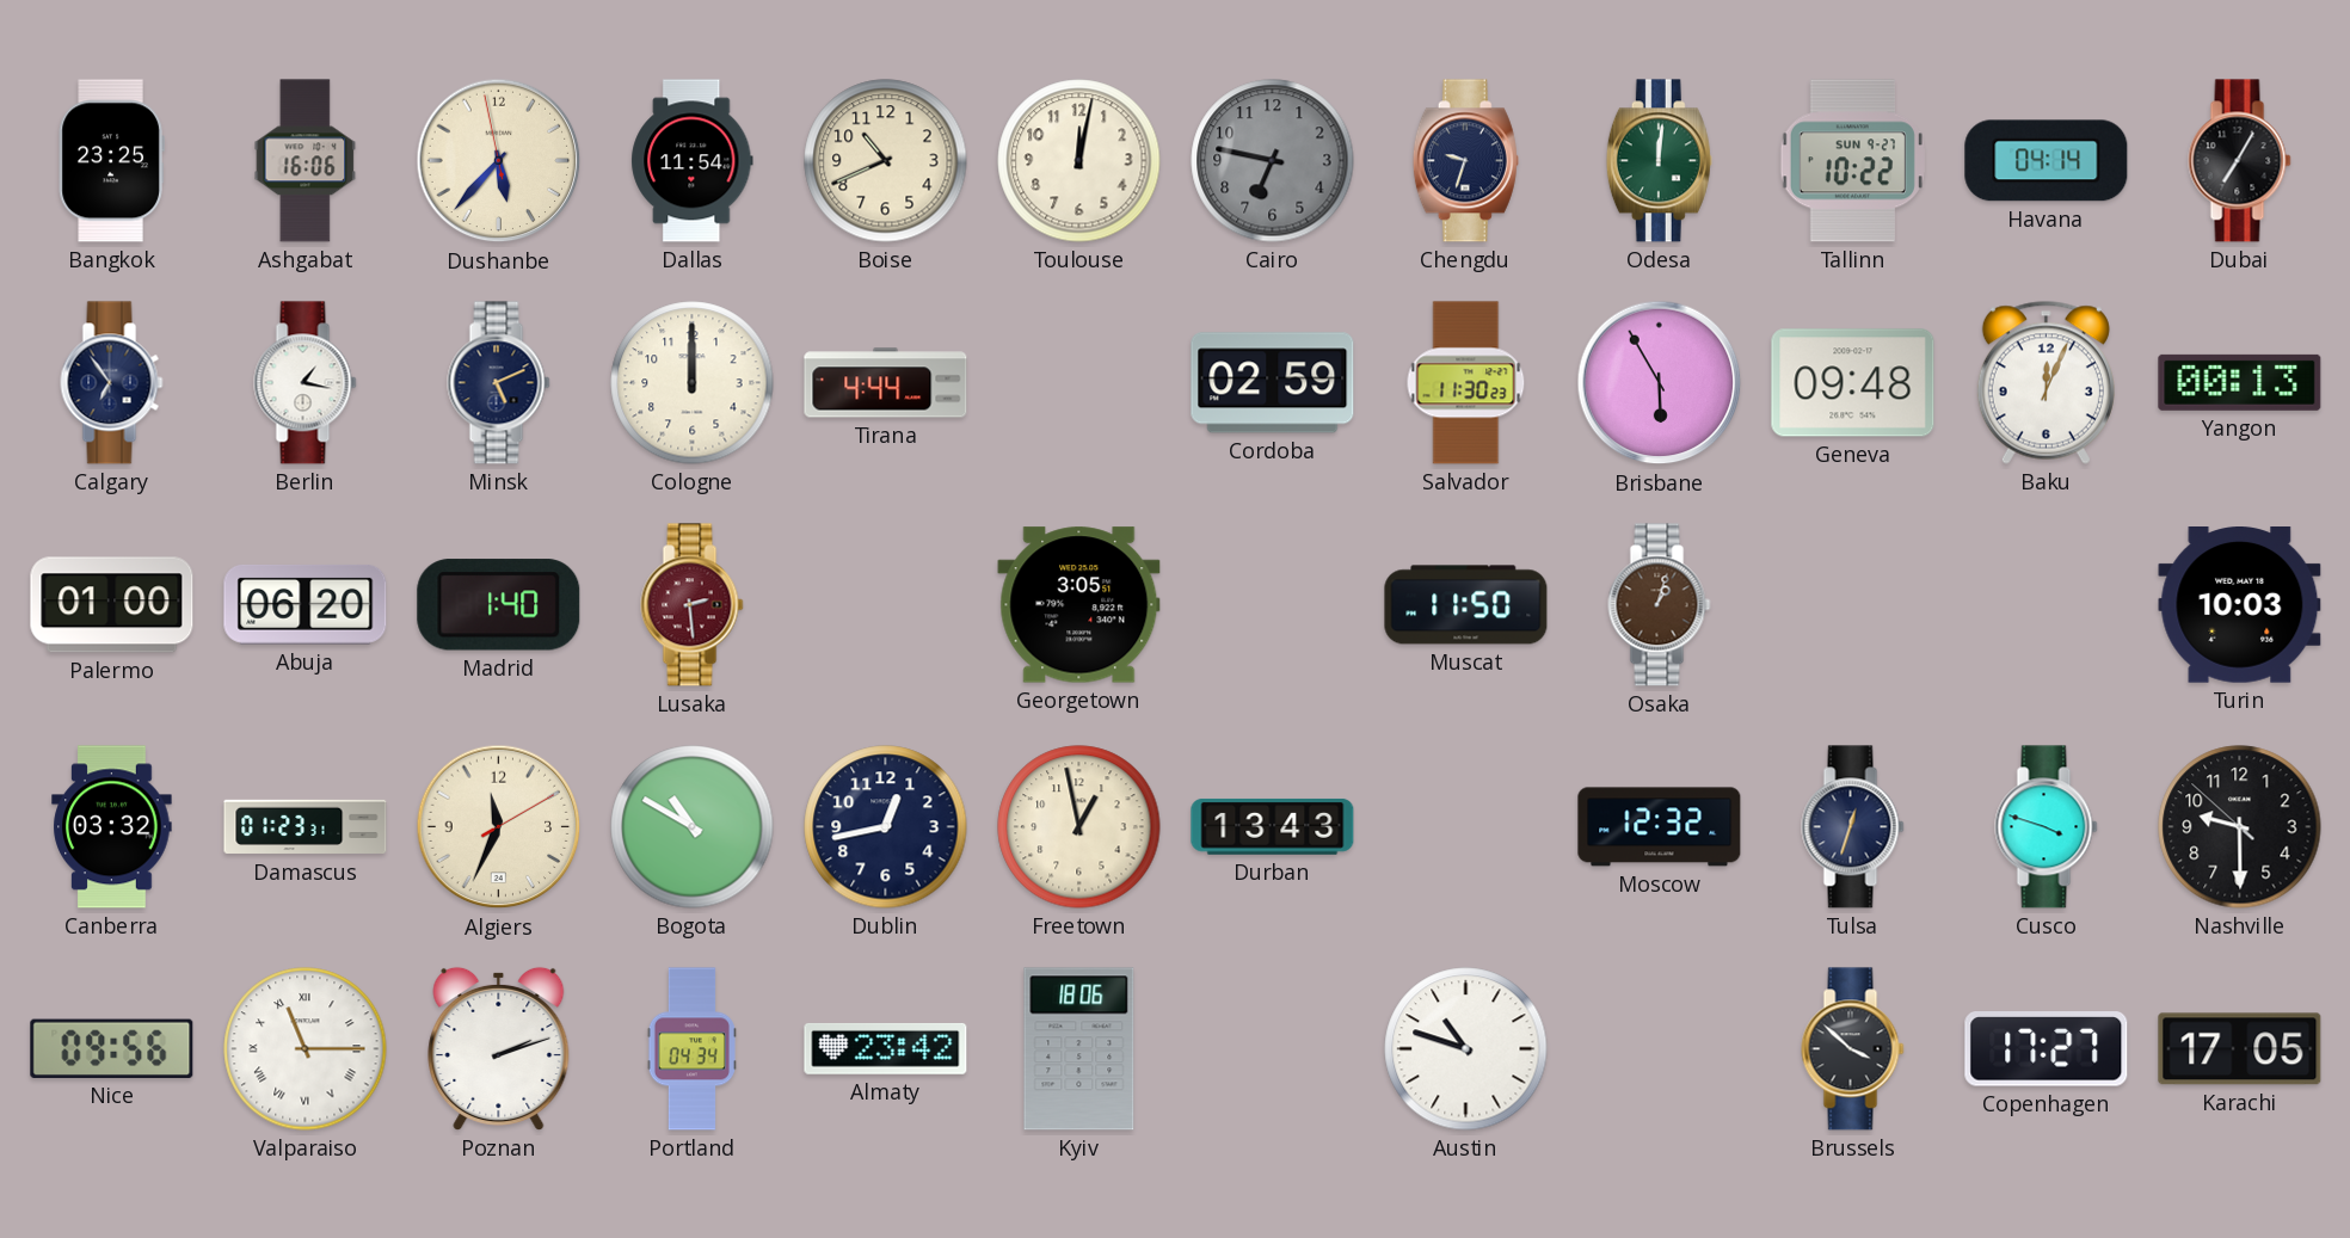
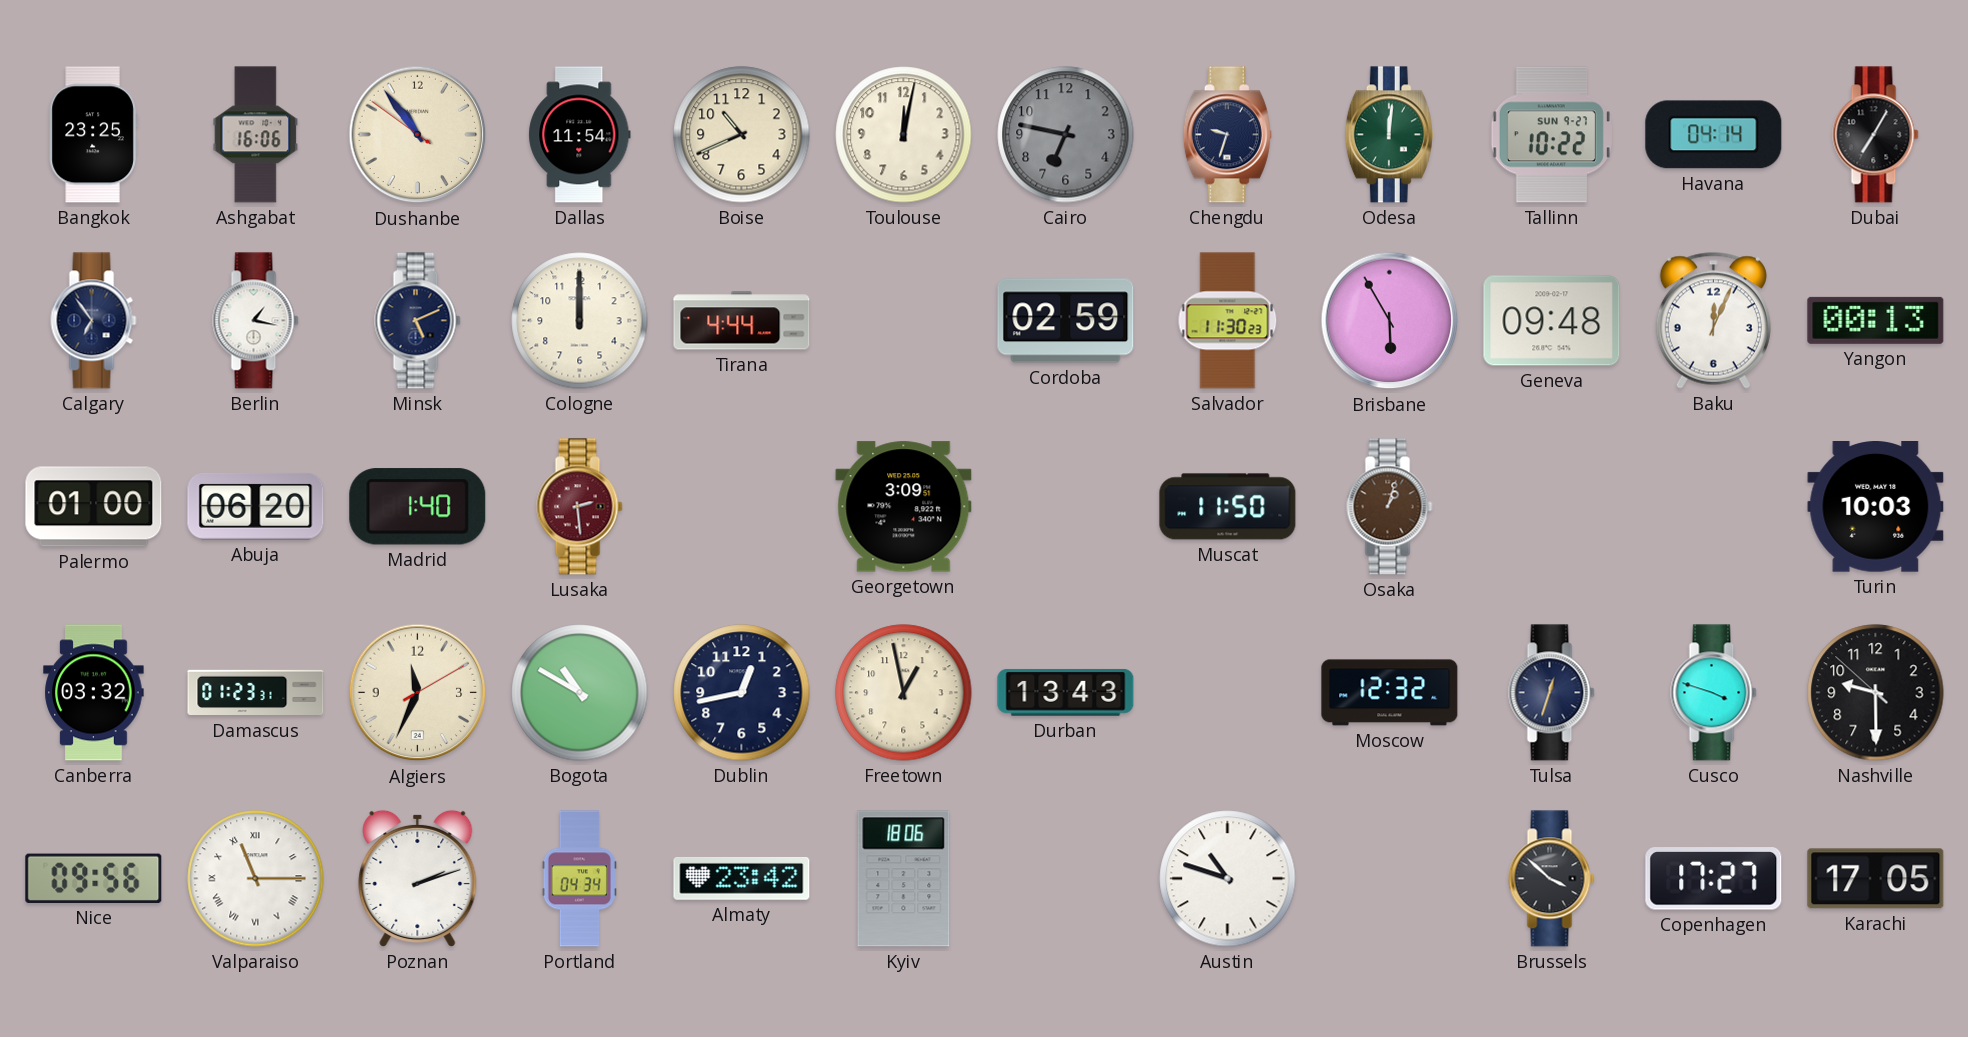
Dushanbe: 5:36 -> 10:53 (418, 135)
Georgetown: 3:05 -> 3:09 (904, 507)
